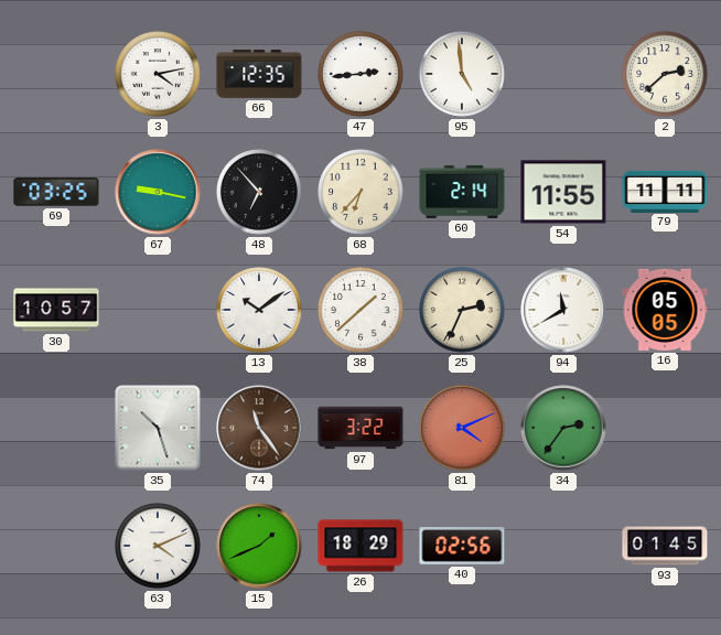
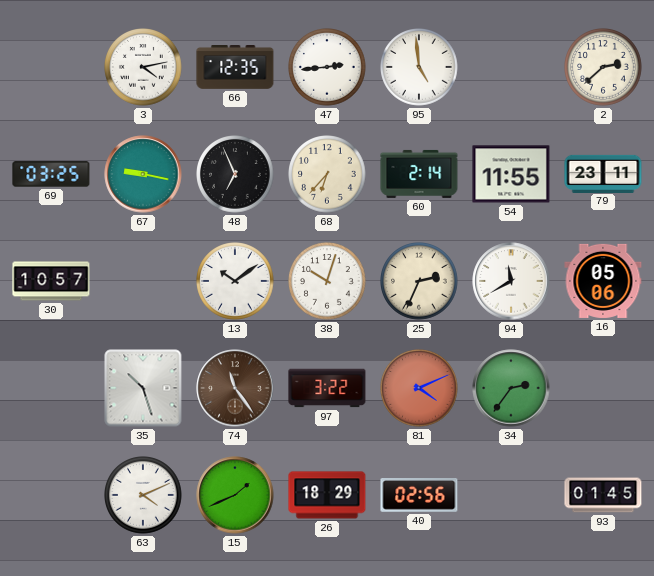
48: 6:53 -> 6:56 (235, 174)
79: 11:11 -> 23:11 (603, 173)
38: 1:38 -> 10:03 (327, 281)
16: 05:05 -> 05:06 (603, 281)
